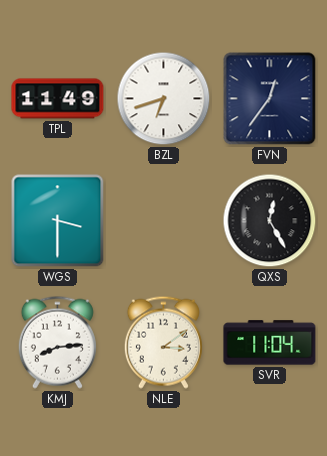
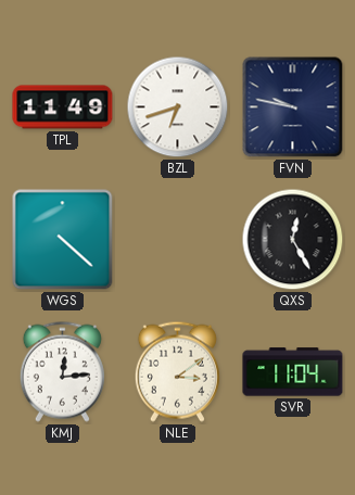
FVN: 12:36 -> 9:47 (293, 107)
WGS: 3:30 -> 4:22 (63, 240)
KMJ: 8:14 -> 12:14 (62, 371)
